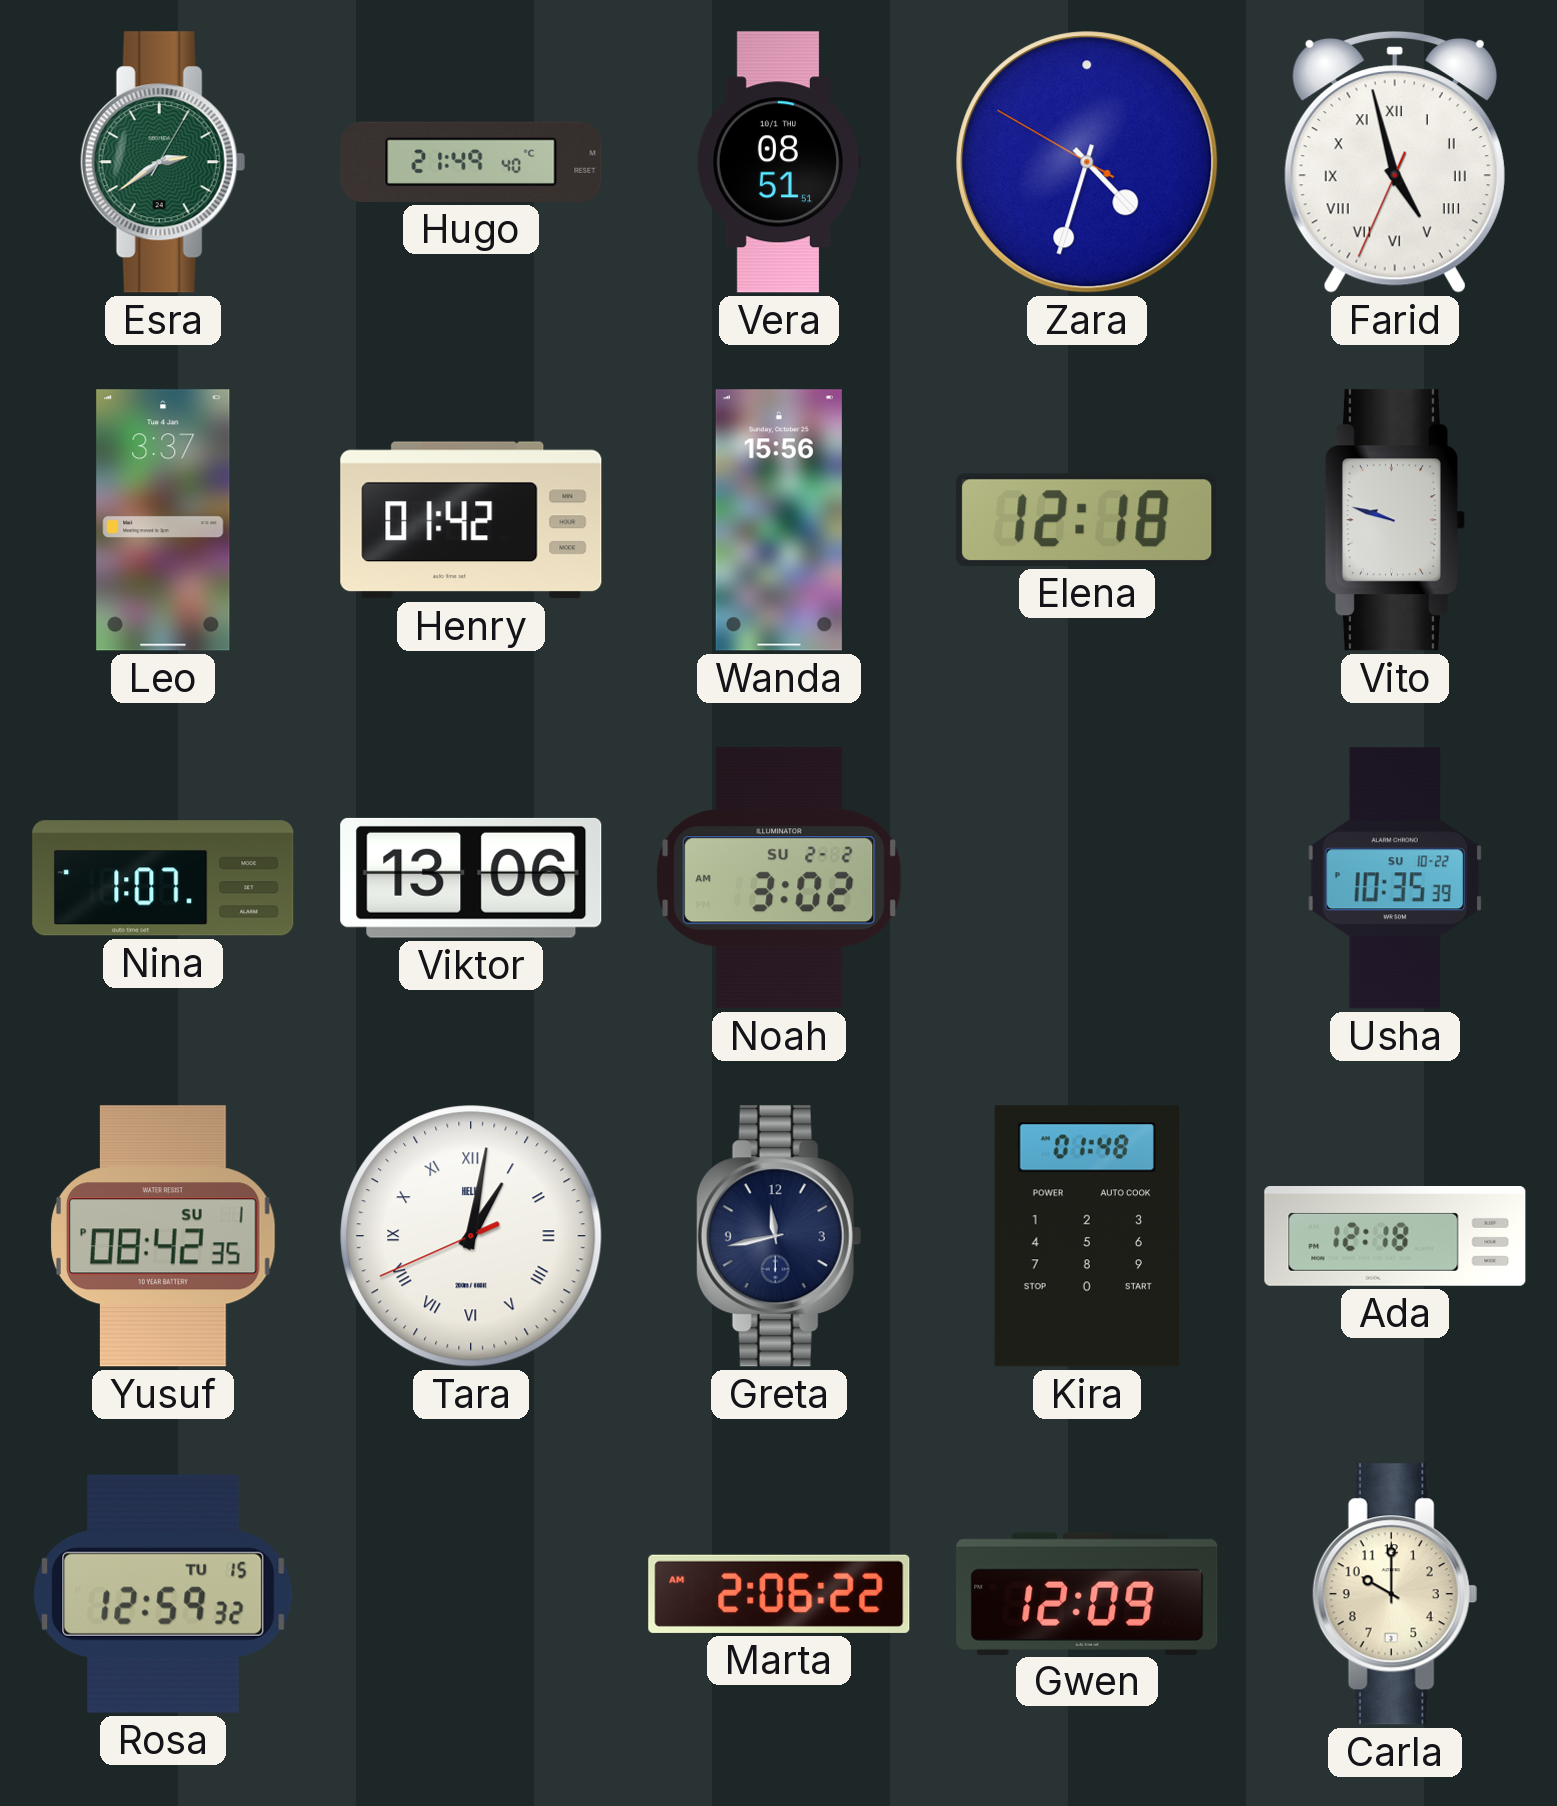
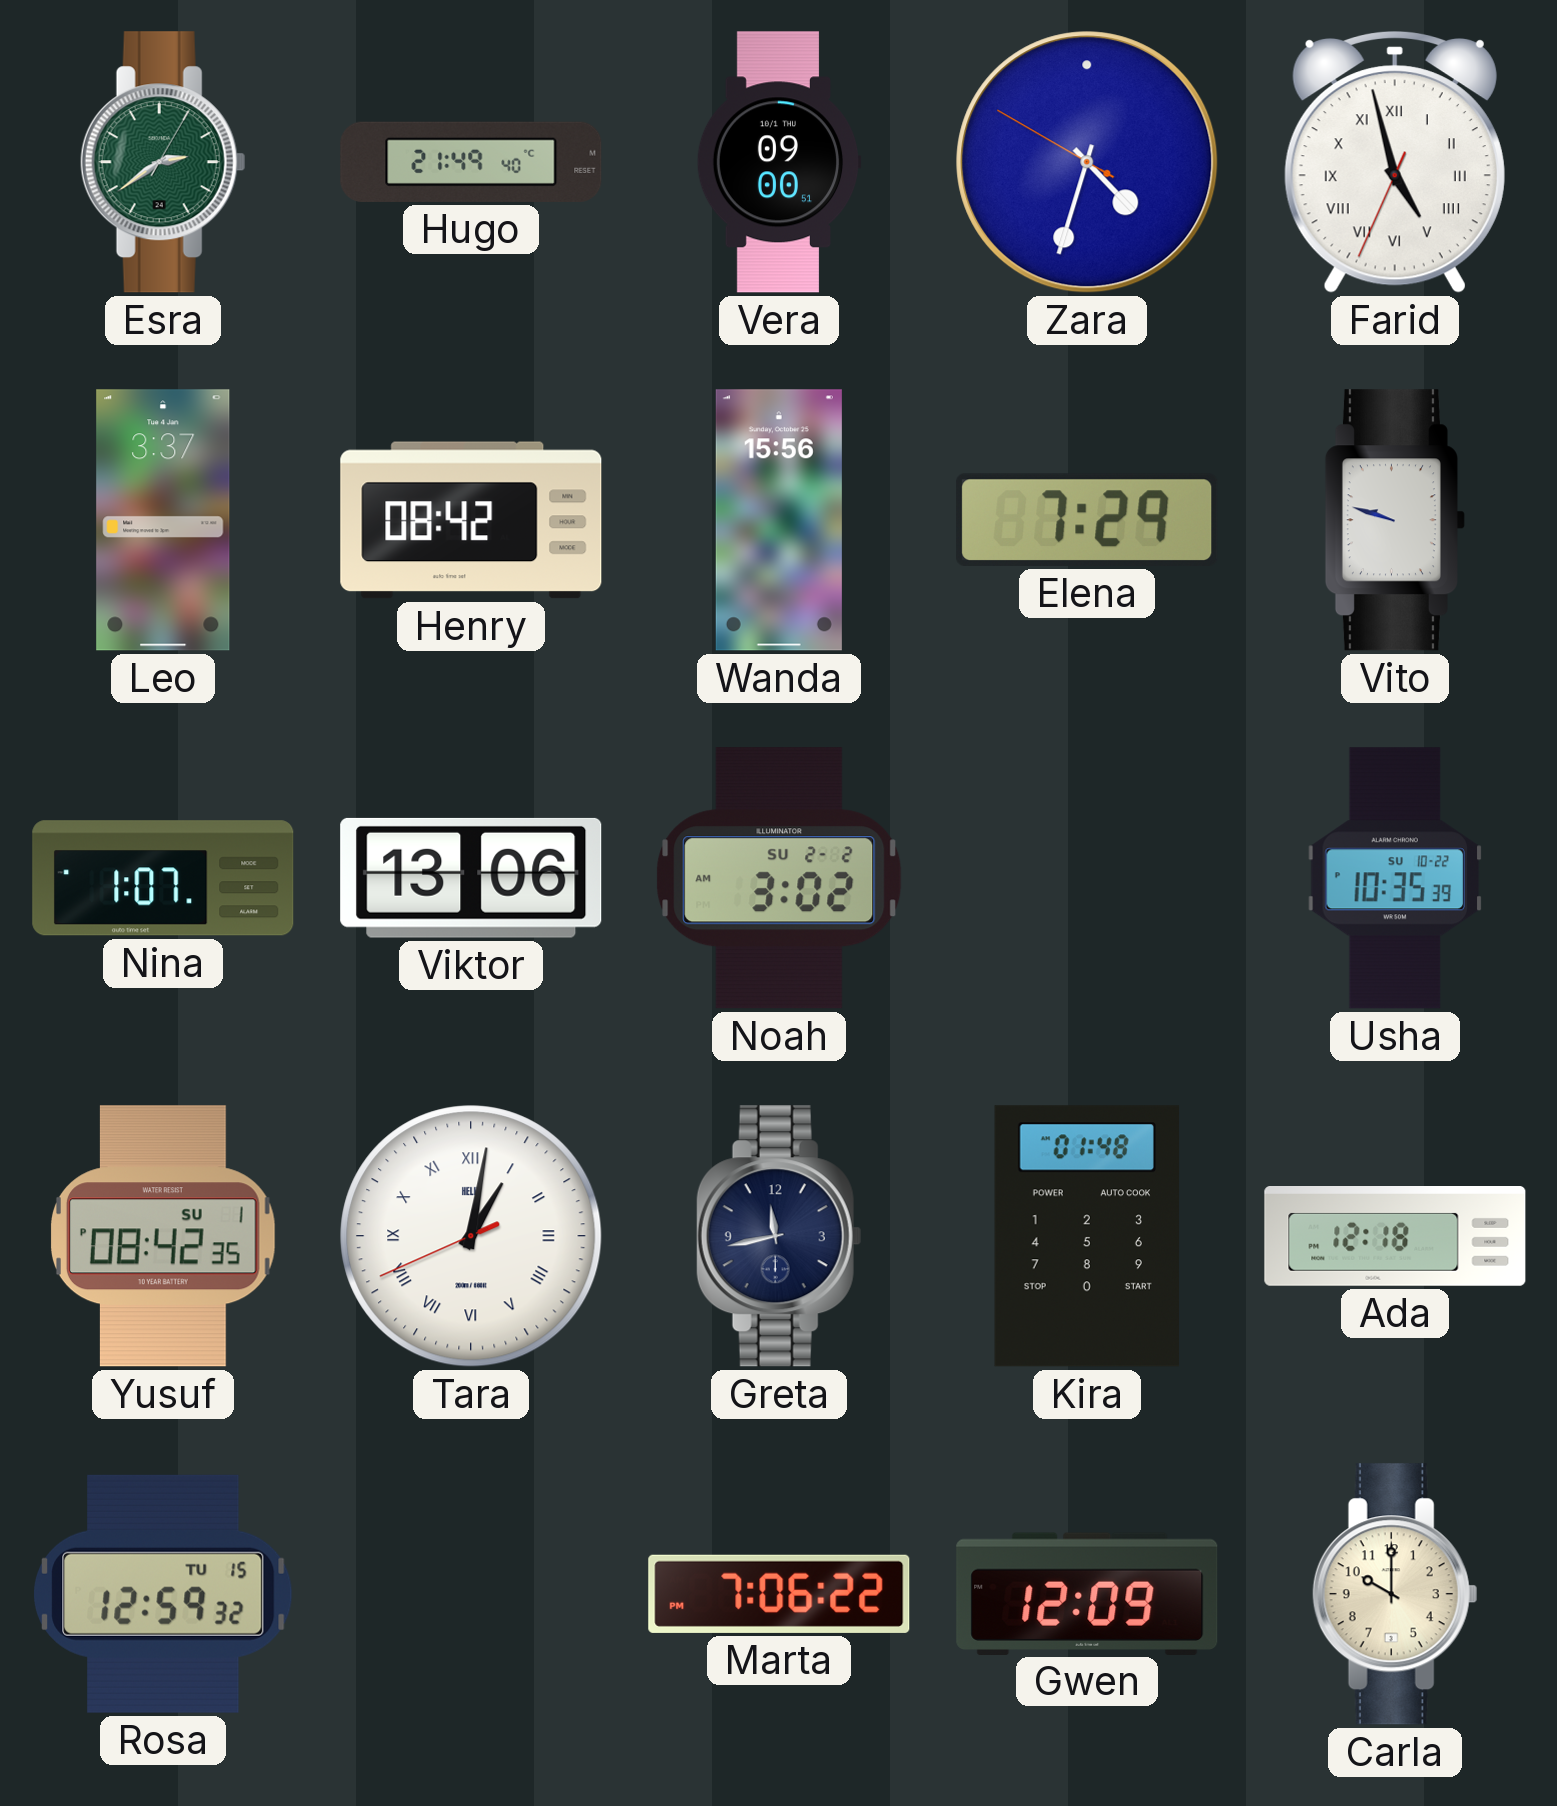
Vera: 08:51 -> 09:00 (779, 162)
Henry: 01:42 -> 08:42 (471, 520)
Elena: 12:18 -> 7:29 (1087, 520)
Marta: 2:06 -> 7:06 (779, 1594)
